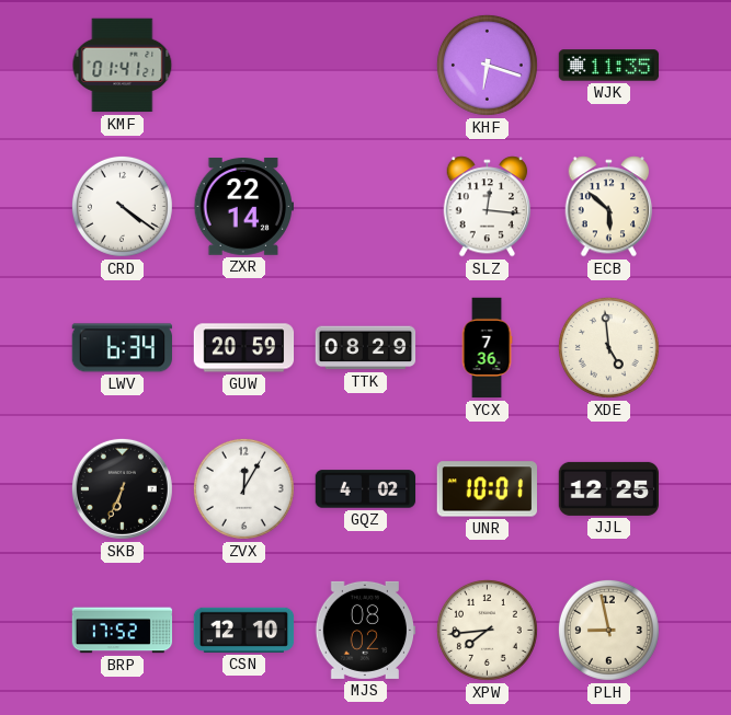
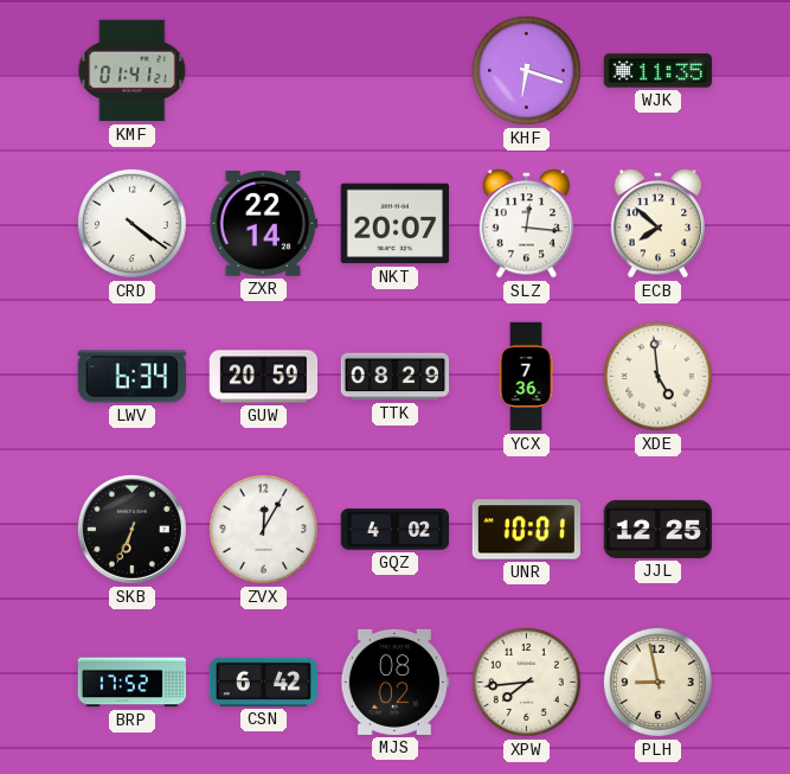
NKT: none -> 20:07 (394, 224)
ECB: 5:52 -> 7:52 (659, 224)
CSN: 12:10 -> 6:42 (264, 682)
